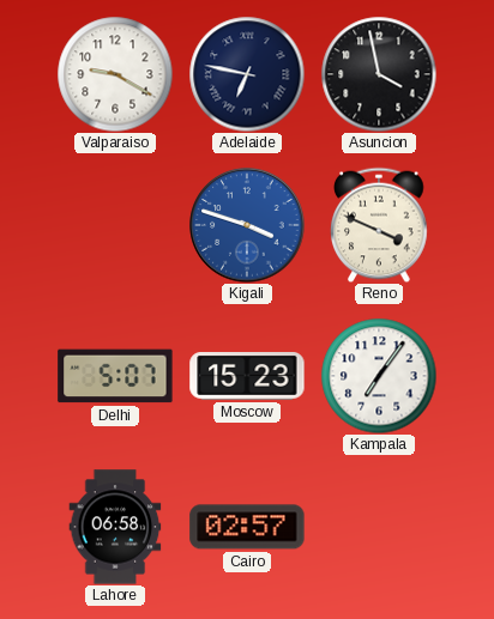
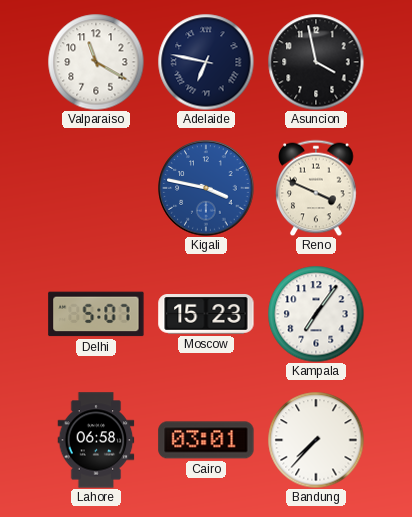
Valparaiso: 9:20 -> 11:20 (96, 62)
Kigali: 3:48 -> 3:47 (206, 188)
Cairo: 02:57 -> 03:01 (206, 440)
Bandung: none -> 7:37 (316, 440)
